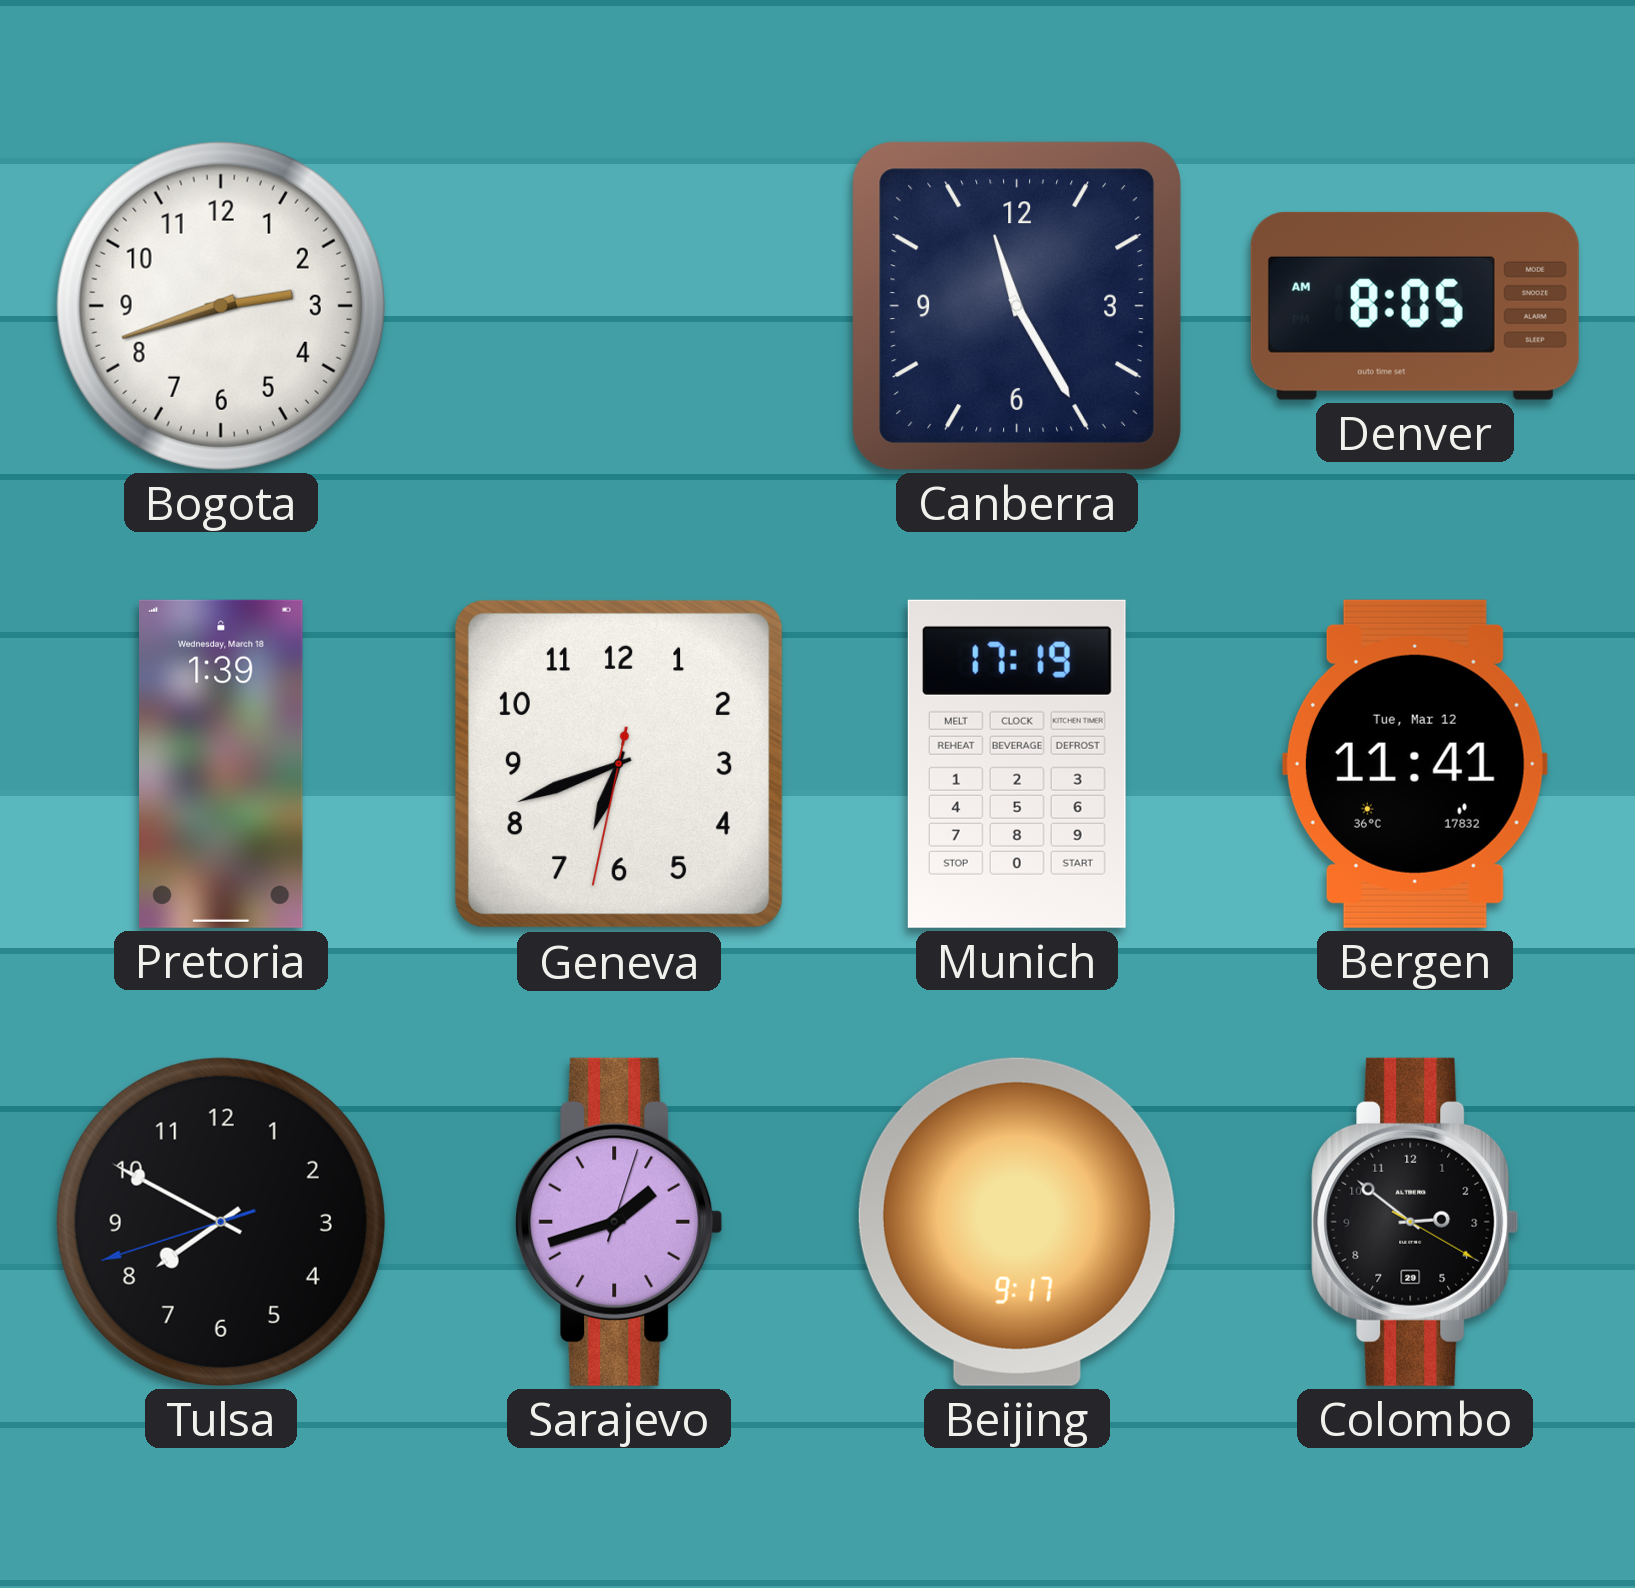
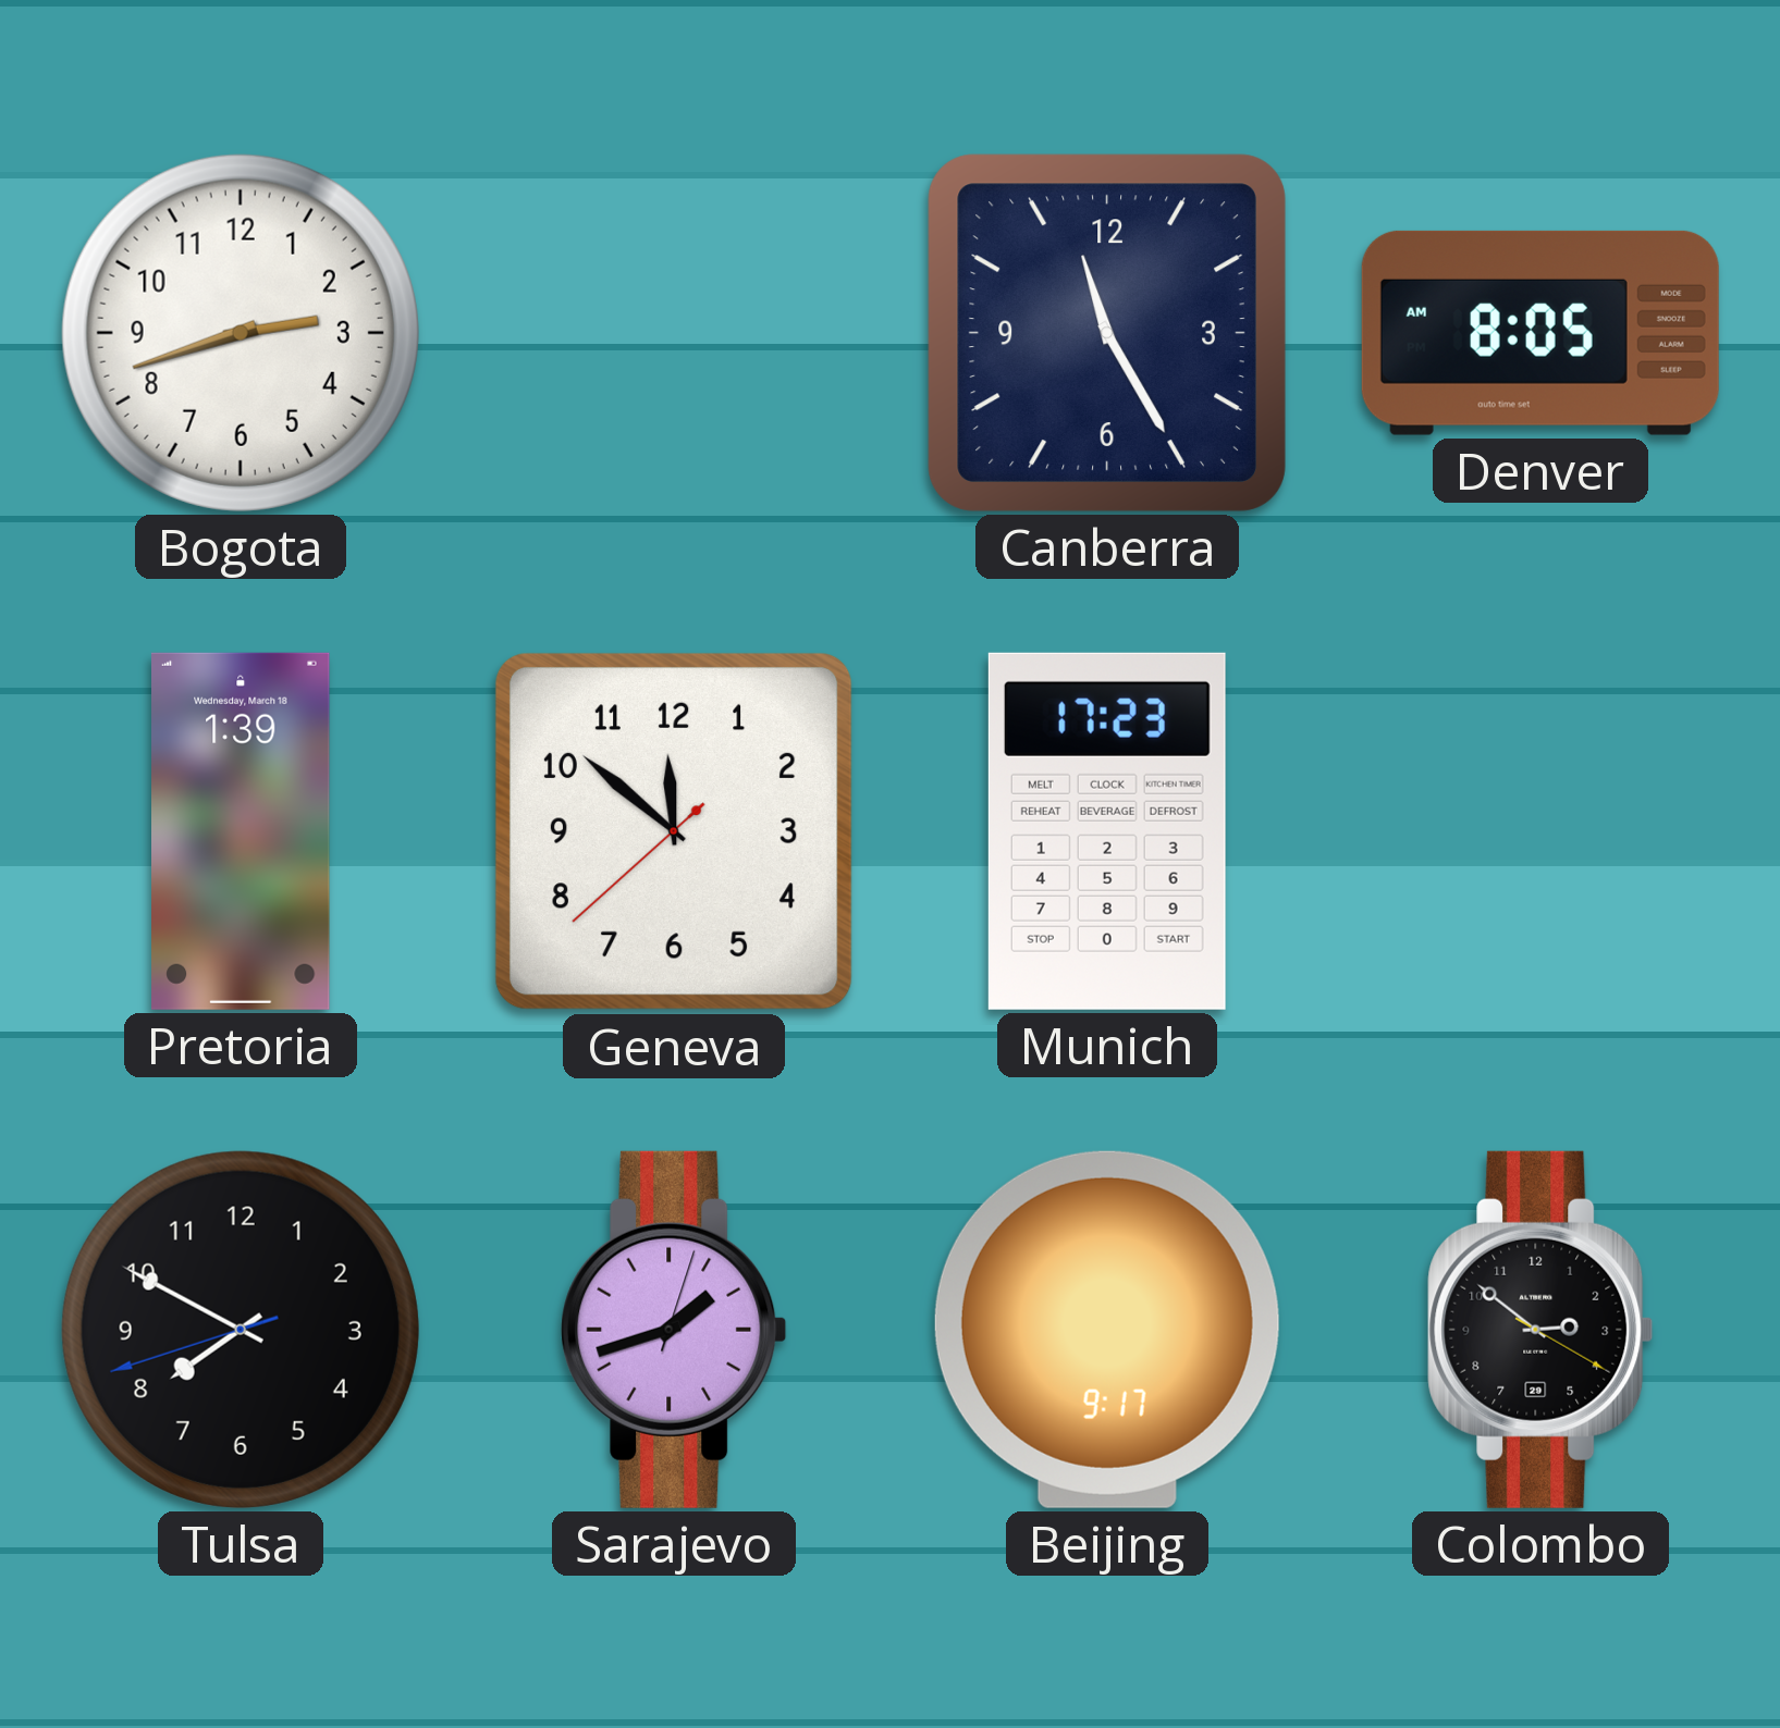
Geneva: 6:41 -> 11:51 (674, 831)
Munich: 17:19 -> 17:23 (1107, 831)
Bergen: 11:41 -> none (1415, 764)
